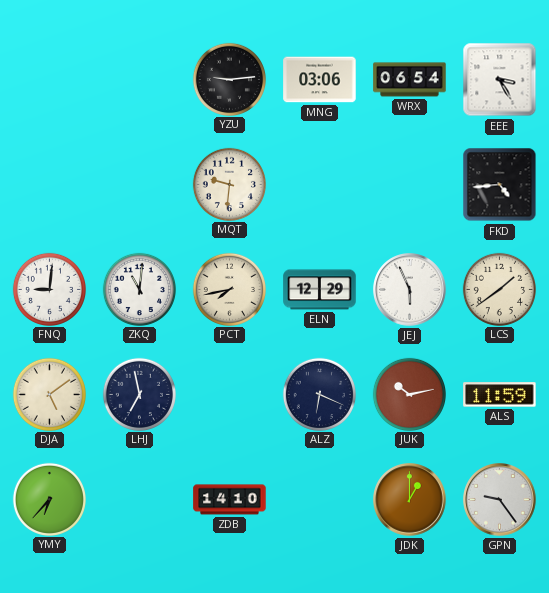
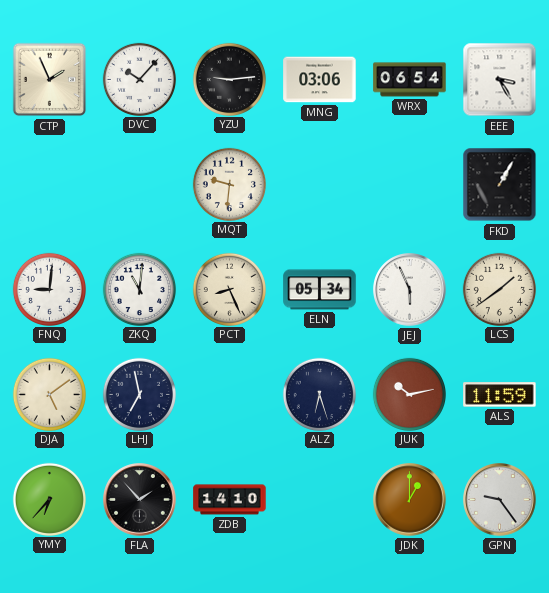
CTP: none -> 1:56 (50, 80)
DVC: none -> 10:07 (139, 79)
FKD: 4:44 -> 1:05 (500, 185)
PCT: 7:43 -> 8:26 (229, 289)
ELN: 12:29 -> 05:34 (320, 290)
ALZ: 6:19 -> 6:27 (319, 394)
FLA: none -> 1:53 (140, 500)
